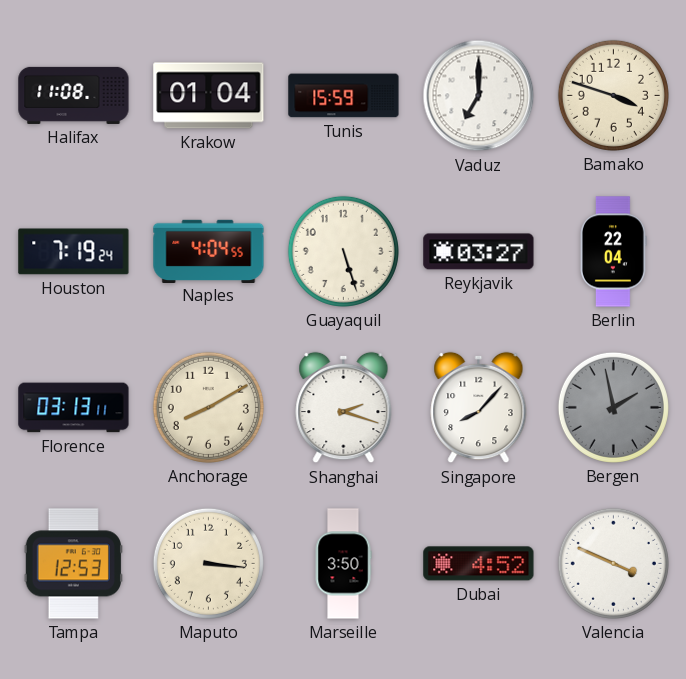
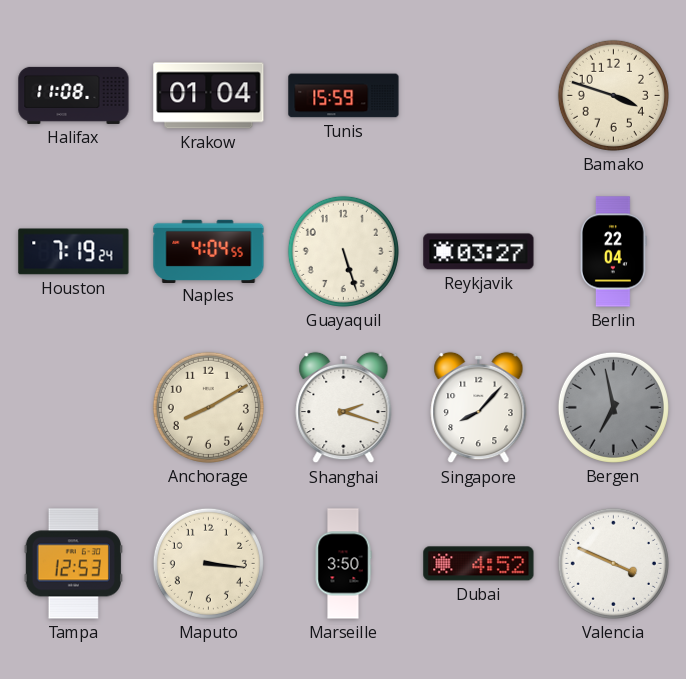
Vaduz: 7:00 -> none (479, 96)
Florence: 03:13 -> none (74, 408)
Bergen: 1:58 -> 6:58 (613, 407)
